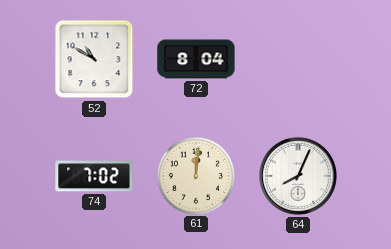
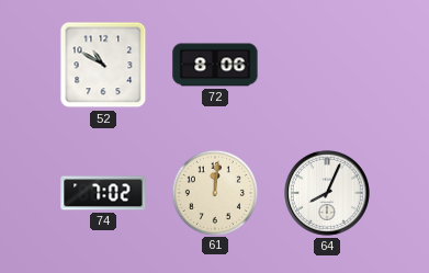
72: 8:04 -> 8:06 (215, 65)
